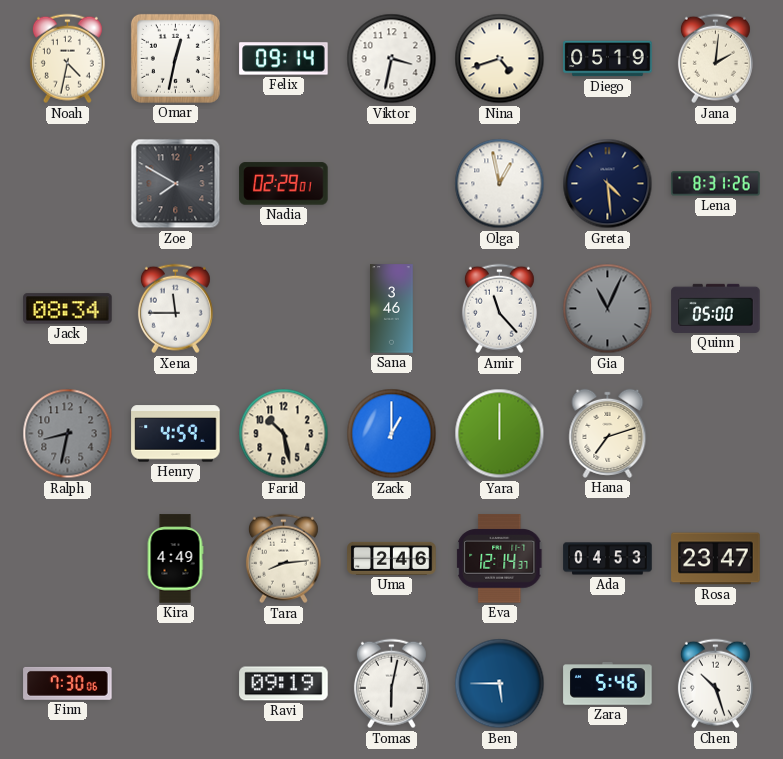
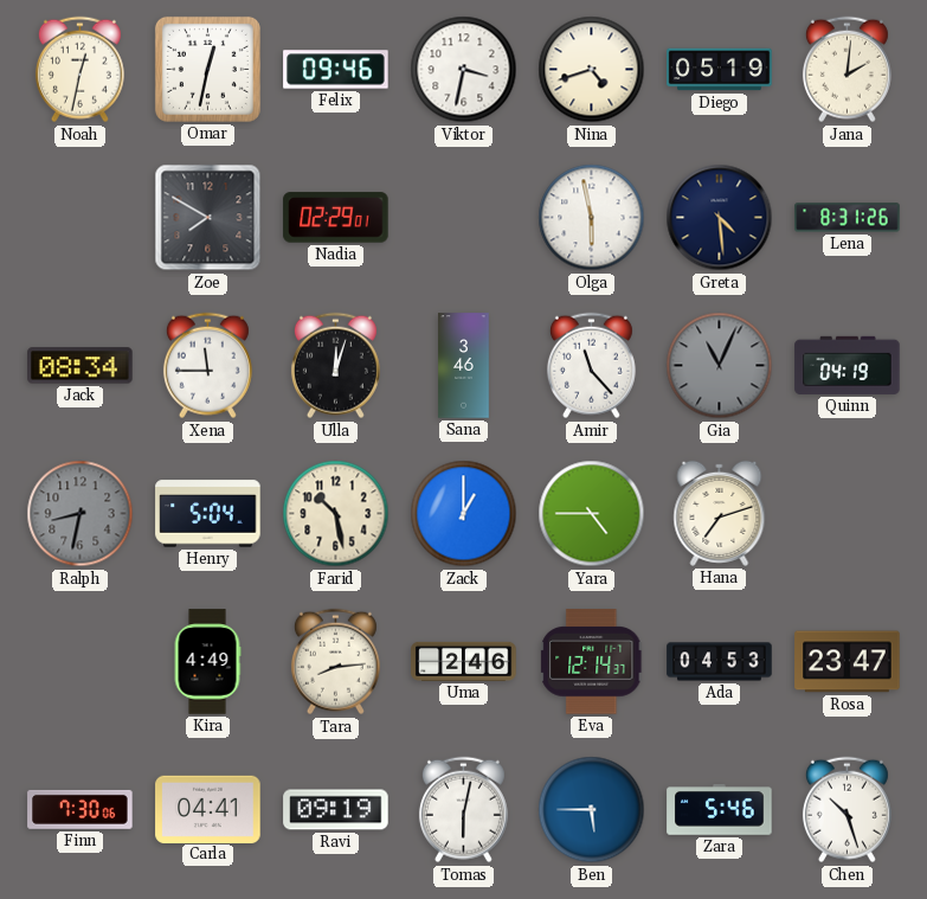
Noah: 4:32 -> 12:32 (79, 70)
Felix: 09:14 -> 09:46 (336, 70)
Olga: 12:58 -> 5:58 (592, 218)
Ulla: none -> 12:03 (335, 366)
Quinn: 05:00 -> 04:19 (848, 365)
Henry: 4:59 -> 5:04 (208, 514)
Yara: 12:00 -> 4:45 (592, 514)
Carla: none -> 04:41 (208, 809)
